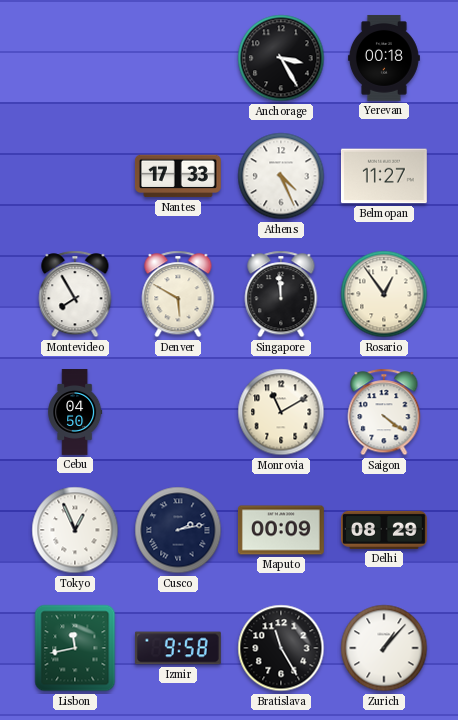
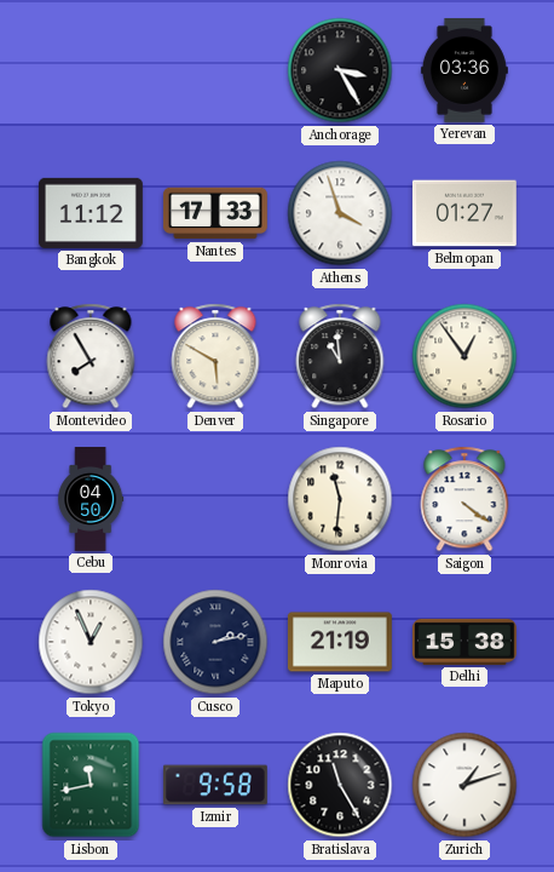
Yerevan: 00:18 -> 03:36 (464, 70)
Bangkok: none -> 11:12 (91, 213)
Athens: 4:26 -> 3:57 (340, 213)
Belmopan: 11:27 -> 01:27 (464, 213)
Singapore: 11:59 -> 10:59 (340, 356)
Monrovia: 11:10 -> 11:31 (340, 499)
Maputo: 00:09 -> 21:19 (340, 642)
Delhi: 08:29 -> 15:38 (464, 642)
Zurich: 1:07 -> 1:12 (464, 785)
